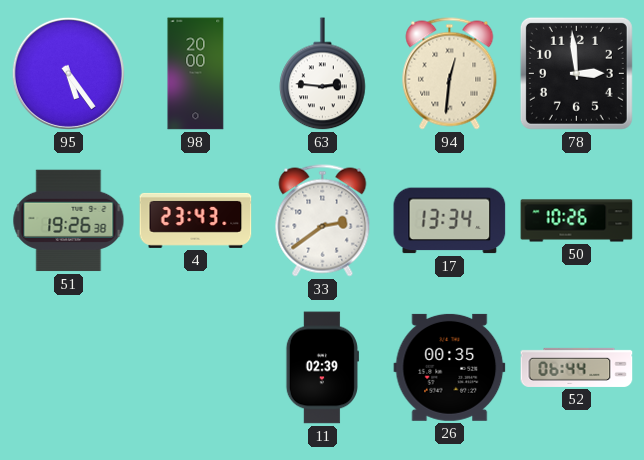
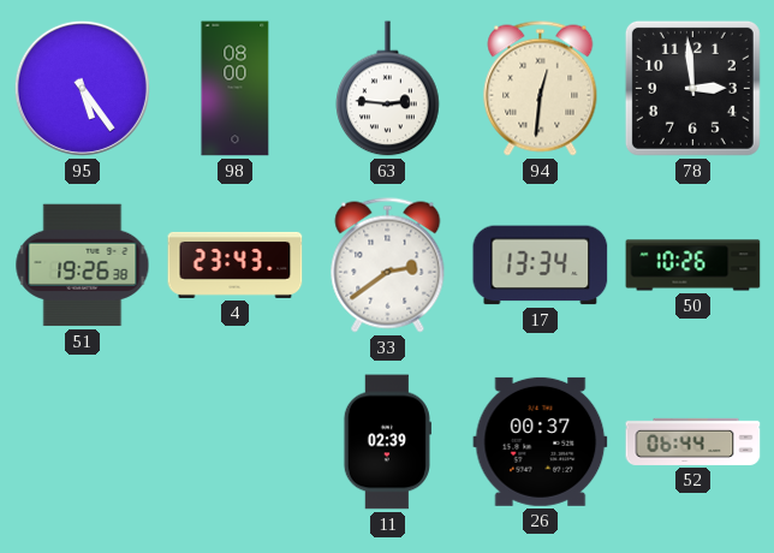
98: 20:00 -> 08:00 (236, 89)
26: 00:35 -> 00:37 (541, 441)
